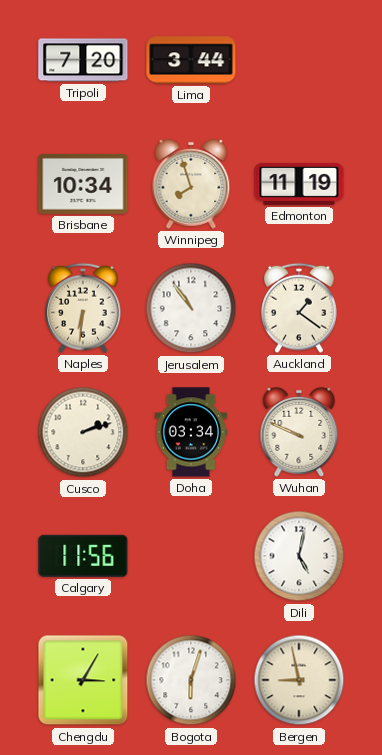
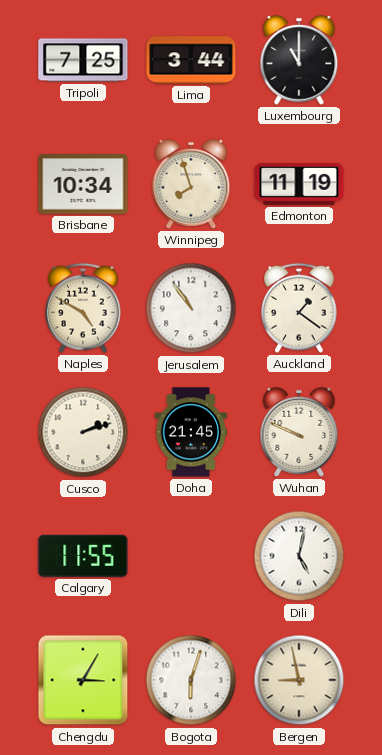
Tripoli: 7:20 -> 7:25 (83, 60)
Luxembourg: none -> 11:00 (299, 60)
Naples: 6:31 -> 4:50 (83, 308)
Doha: 03:34 -> 21:45 (191, 432)
Calgary: 11:56 -> 11:55 (83, 556)
